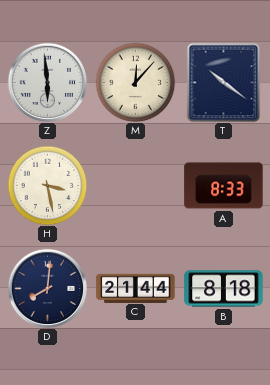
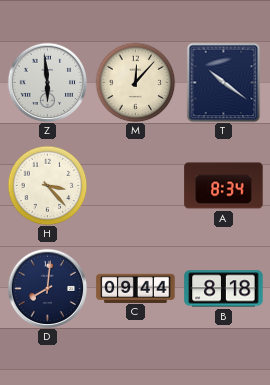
H: 3:28 -> 3:23 (47, 185)
A: 8:33 -> 8:34 (224, 186)
C: 21:44 -> 09:44 (136, 288)
